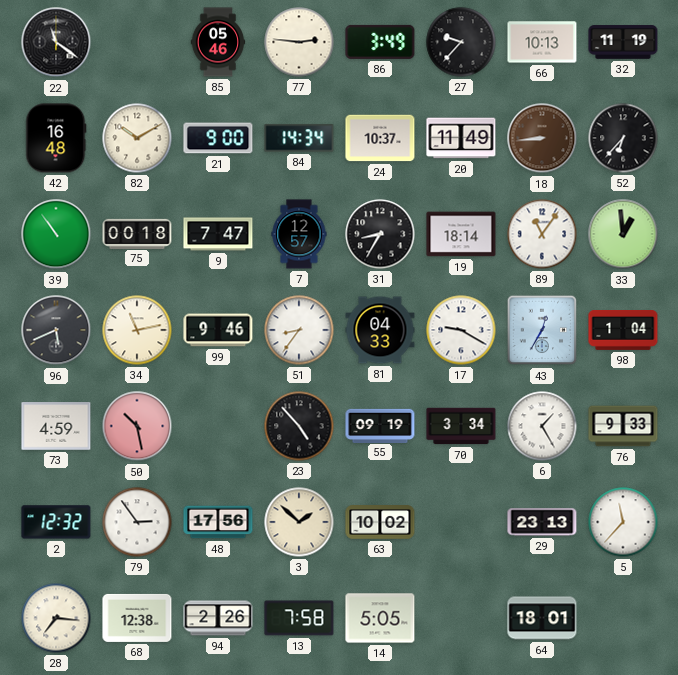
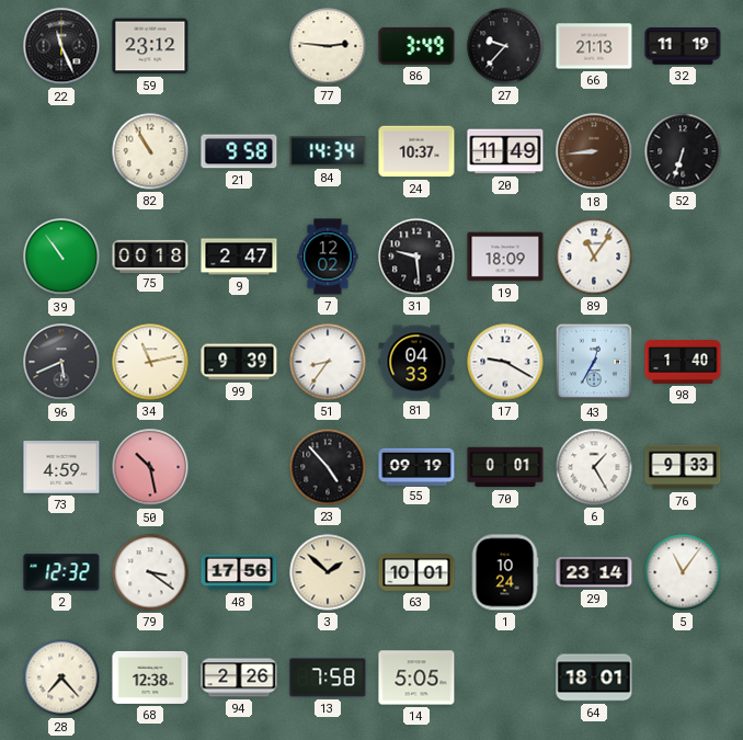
22: 11:21 -> 11:26 (61, 46)
59: none -> 23:12 (150, 46)
85: 05:46 -> none (218, 42)
66: 10:13 -> 21:13 (594, 46)
42: 16:48 -> none (56, 138)
82: 10:10 -> 10:55 (150, 151)
21: 9:00 -> 9:58 (239, 151)
52: 6:37 -> 6:33 (683, 151)
9: 7:47 -> 2:47 (239, 257)
7: 12:57 -> 12:02 (328, 257)
31: 8:35 -> 9:29 (416, 257)
19: 18:14 -> 18:09 (505, 257)
33: 12:59 -> none (623, 234)
99: 9:46 -> 9:39 (239, 362)
98: 1:04 -> 1:40 (683, 363)
70: 3:34 -> 0:01 (505, 467)
79: 2:54 -> 3:21 (150, 572)
63: 10:02 -> 10:01 (416, 572)
1: none -> 10:24 (505, 572)
29: 23:13 -> 23:14 (594, 572)
5: 11:37 -> 11:06 (683, 572)
28: 7:16 -> 7:23 (61, 678)
